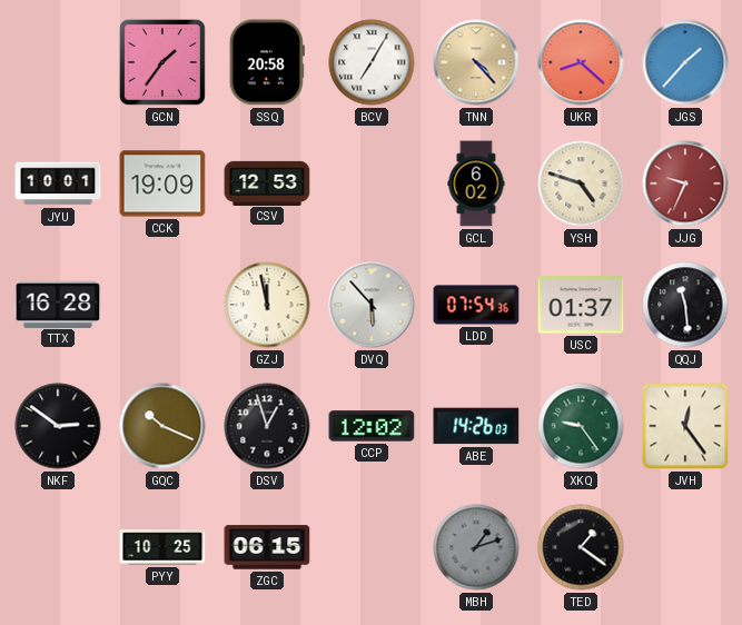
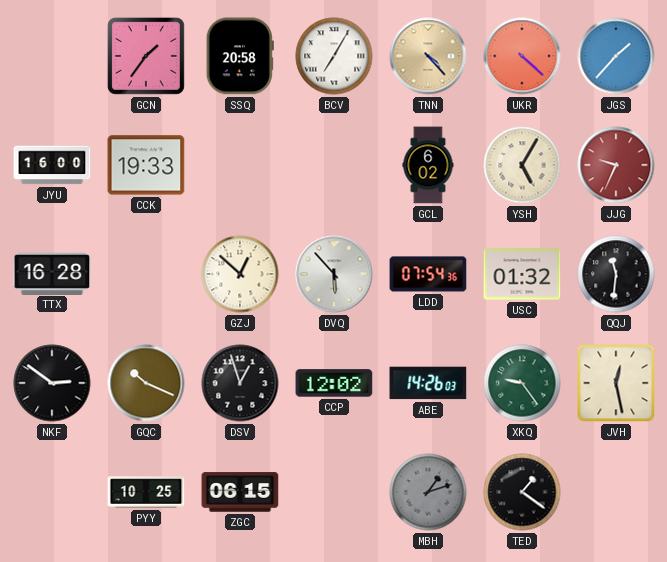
UKR: 8:22 -> 4:22 (522, 56)
JYU: 10:01 -> 16:00 (52, 165)
CCK: 19:09 -> 19:33 (146, 165)
CSV: 12:53 -> none (267, 182)
YSH: 4:48 -> 5:05 (522, 165)
GZJ: 11:58 -> 12:52 (240, 274)
USC: 01:37 -> 01:32 (522, 274)
QQJ: 11:29 -> 11:31 (616, 274)
JVH: 12:24 -> 12:28 (616, 383)
